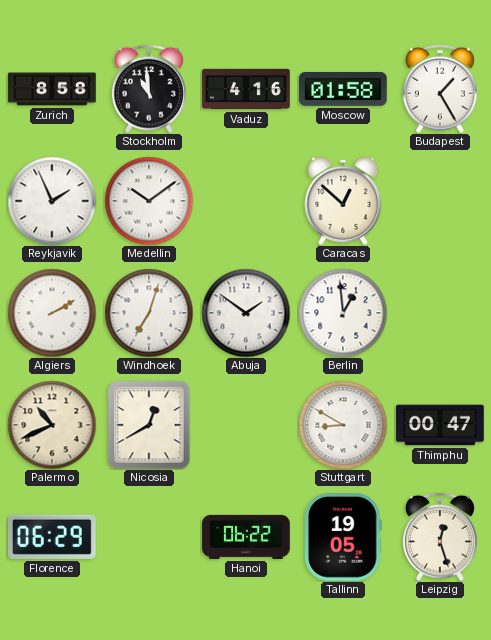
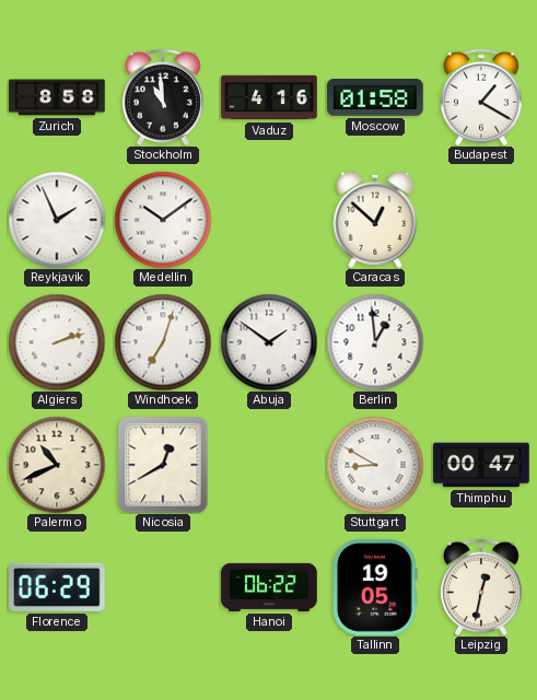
Budapest: 1:25 -> 1:20 (481, 97)
Algiers: 2:10 -> 2:12 (57, 342)
Leipzig: 12:27 -> 12:32 (481, 587)
